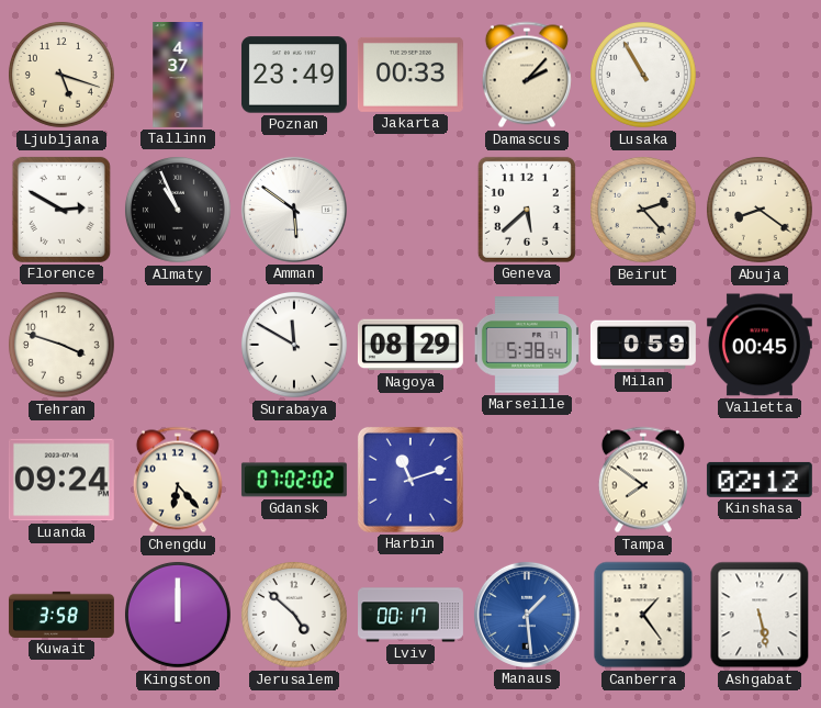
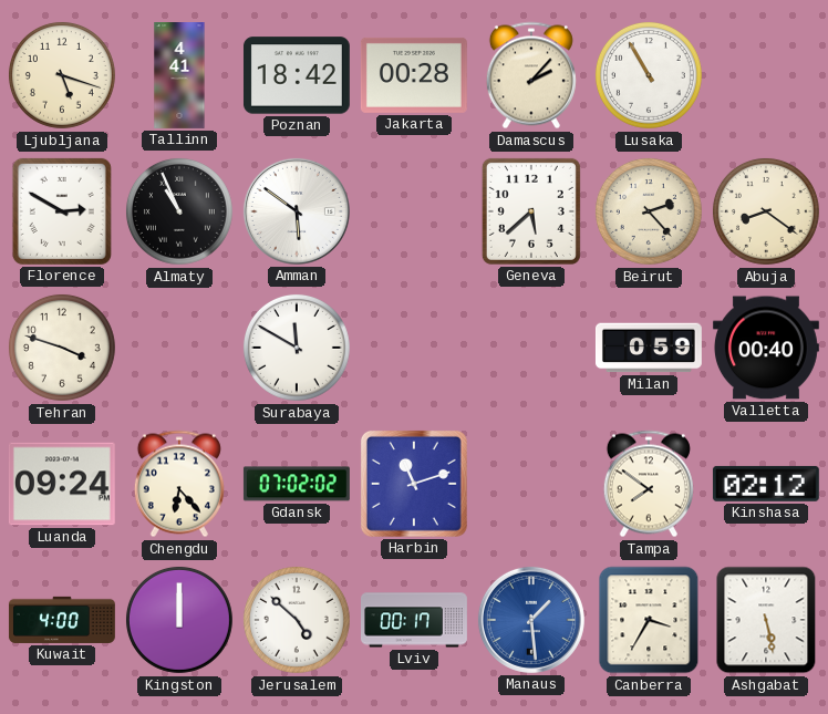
Tallinn: 4:37 -> 4:41 (179, 76)
Poznan: 23:49 -> 18:42 (297, 75)
Jakarta: 00:33 -> 00:28 (414, 75)
Nagoya: 08:29 -> none (410, 345)
Marseille: 5:38 -> none (527, 345)
Valletta: 00:45 -> 00:40 (766, 348)
Kuwait: 3:58 -> 4:00 (62, 620)
Canberra: 1:24 -> 3:35 (649, 620)
